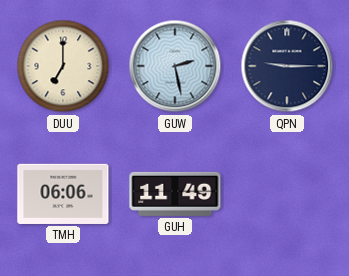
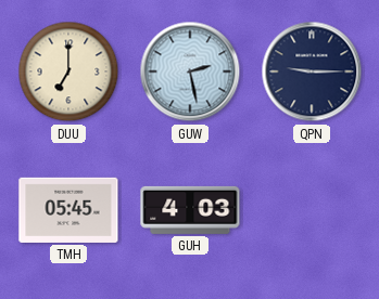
TMH: 06:06 -> 05:45 (68, 210)
GUH: 11:49 -> 4:03 (190, 210)
